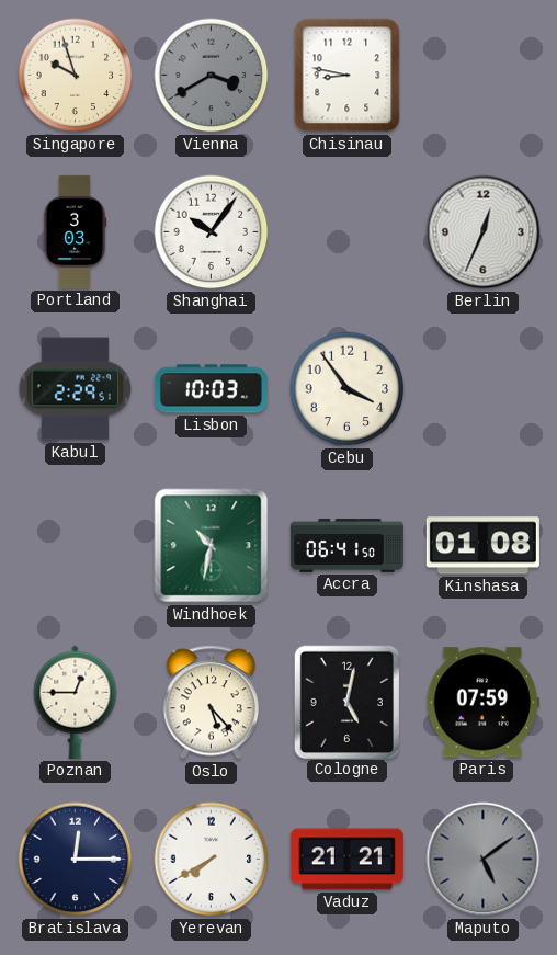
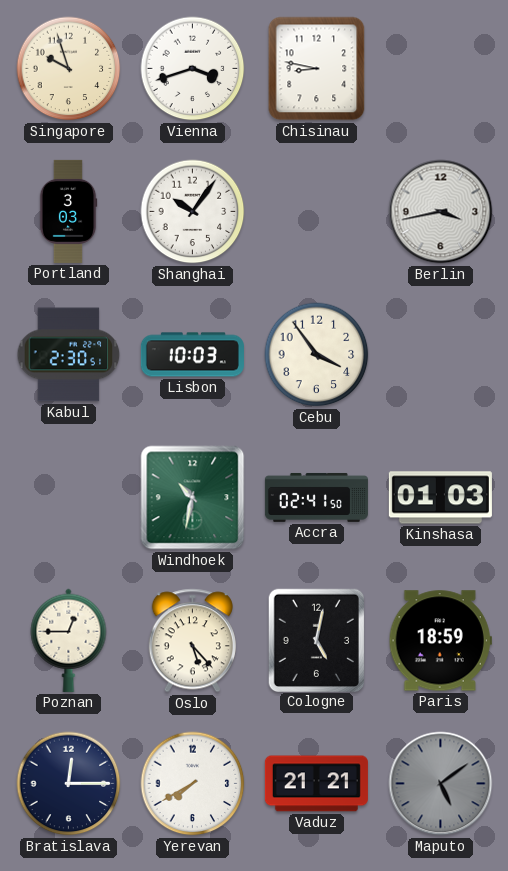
Vienna: 3:40 -> 3:42 (193, 69)
Vienna dial: grey -> white (193, 69)
Berlin: 12:34 -> 3:43 (441, 212)
Kabul: 2:29 -> 2:30 (69, 355)
Accra: 06:41 -> 02:41 (316, 497)
Kinshasa: 01:08 -> 01:03 (440, 498)
Paris: 07:59 -> 18:59 (440, 641)
